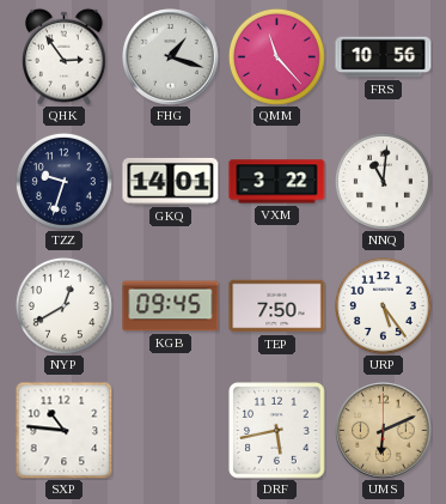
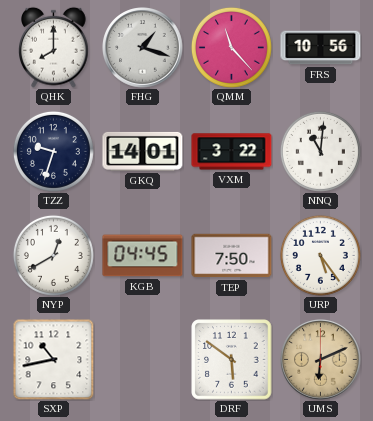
QHK: 2:54 -> 8:00 (54, 47)
KGB: 09:45 -> 04:45 (143, 256)
SXP: 10:46 -> 10:43 (53, 359)
DRF: 5:43 -> 5:51 (232, 360)
